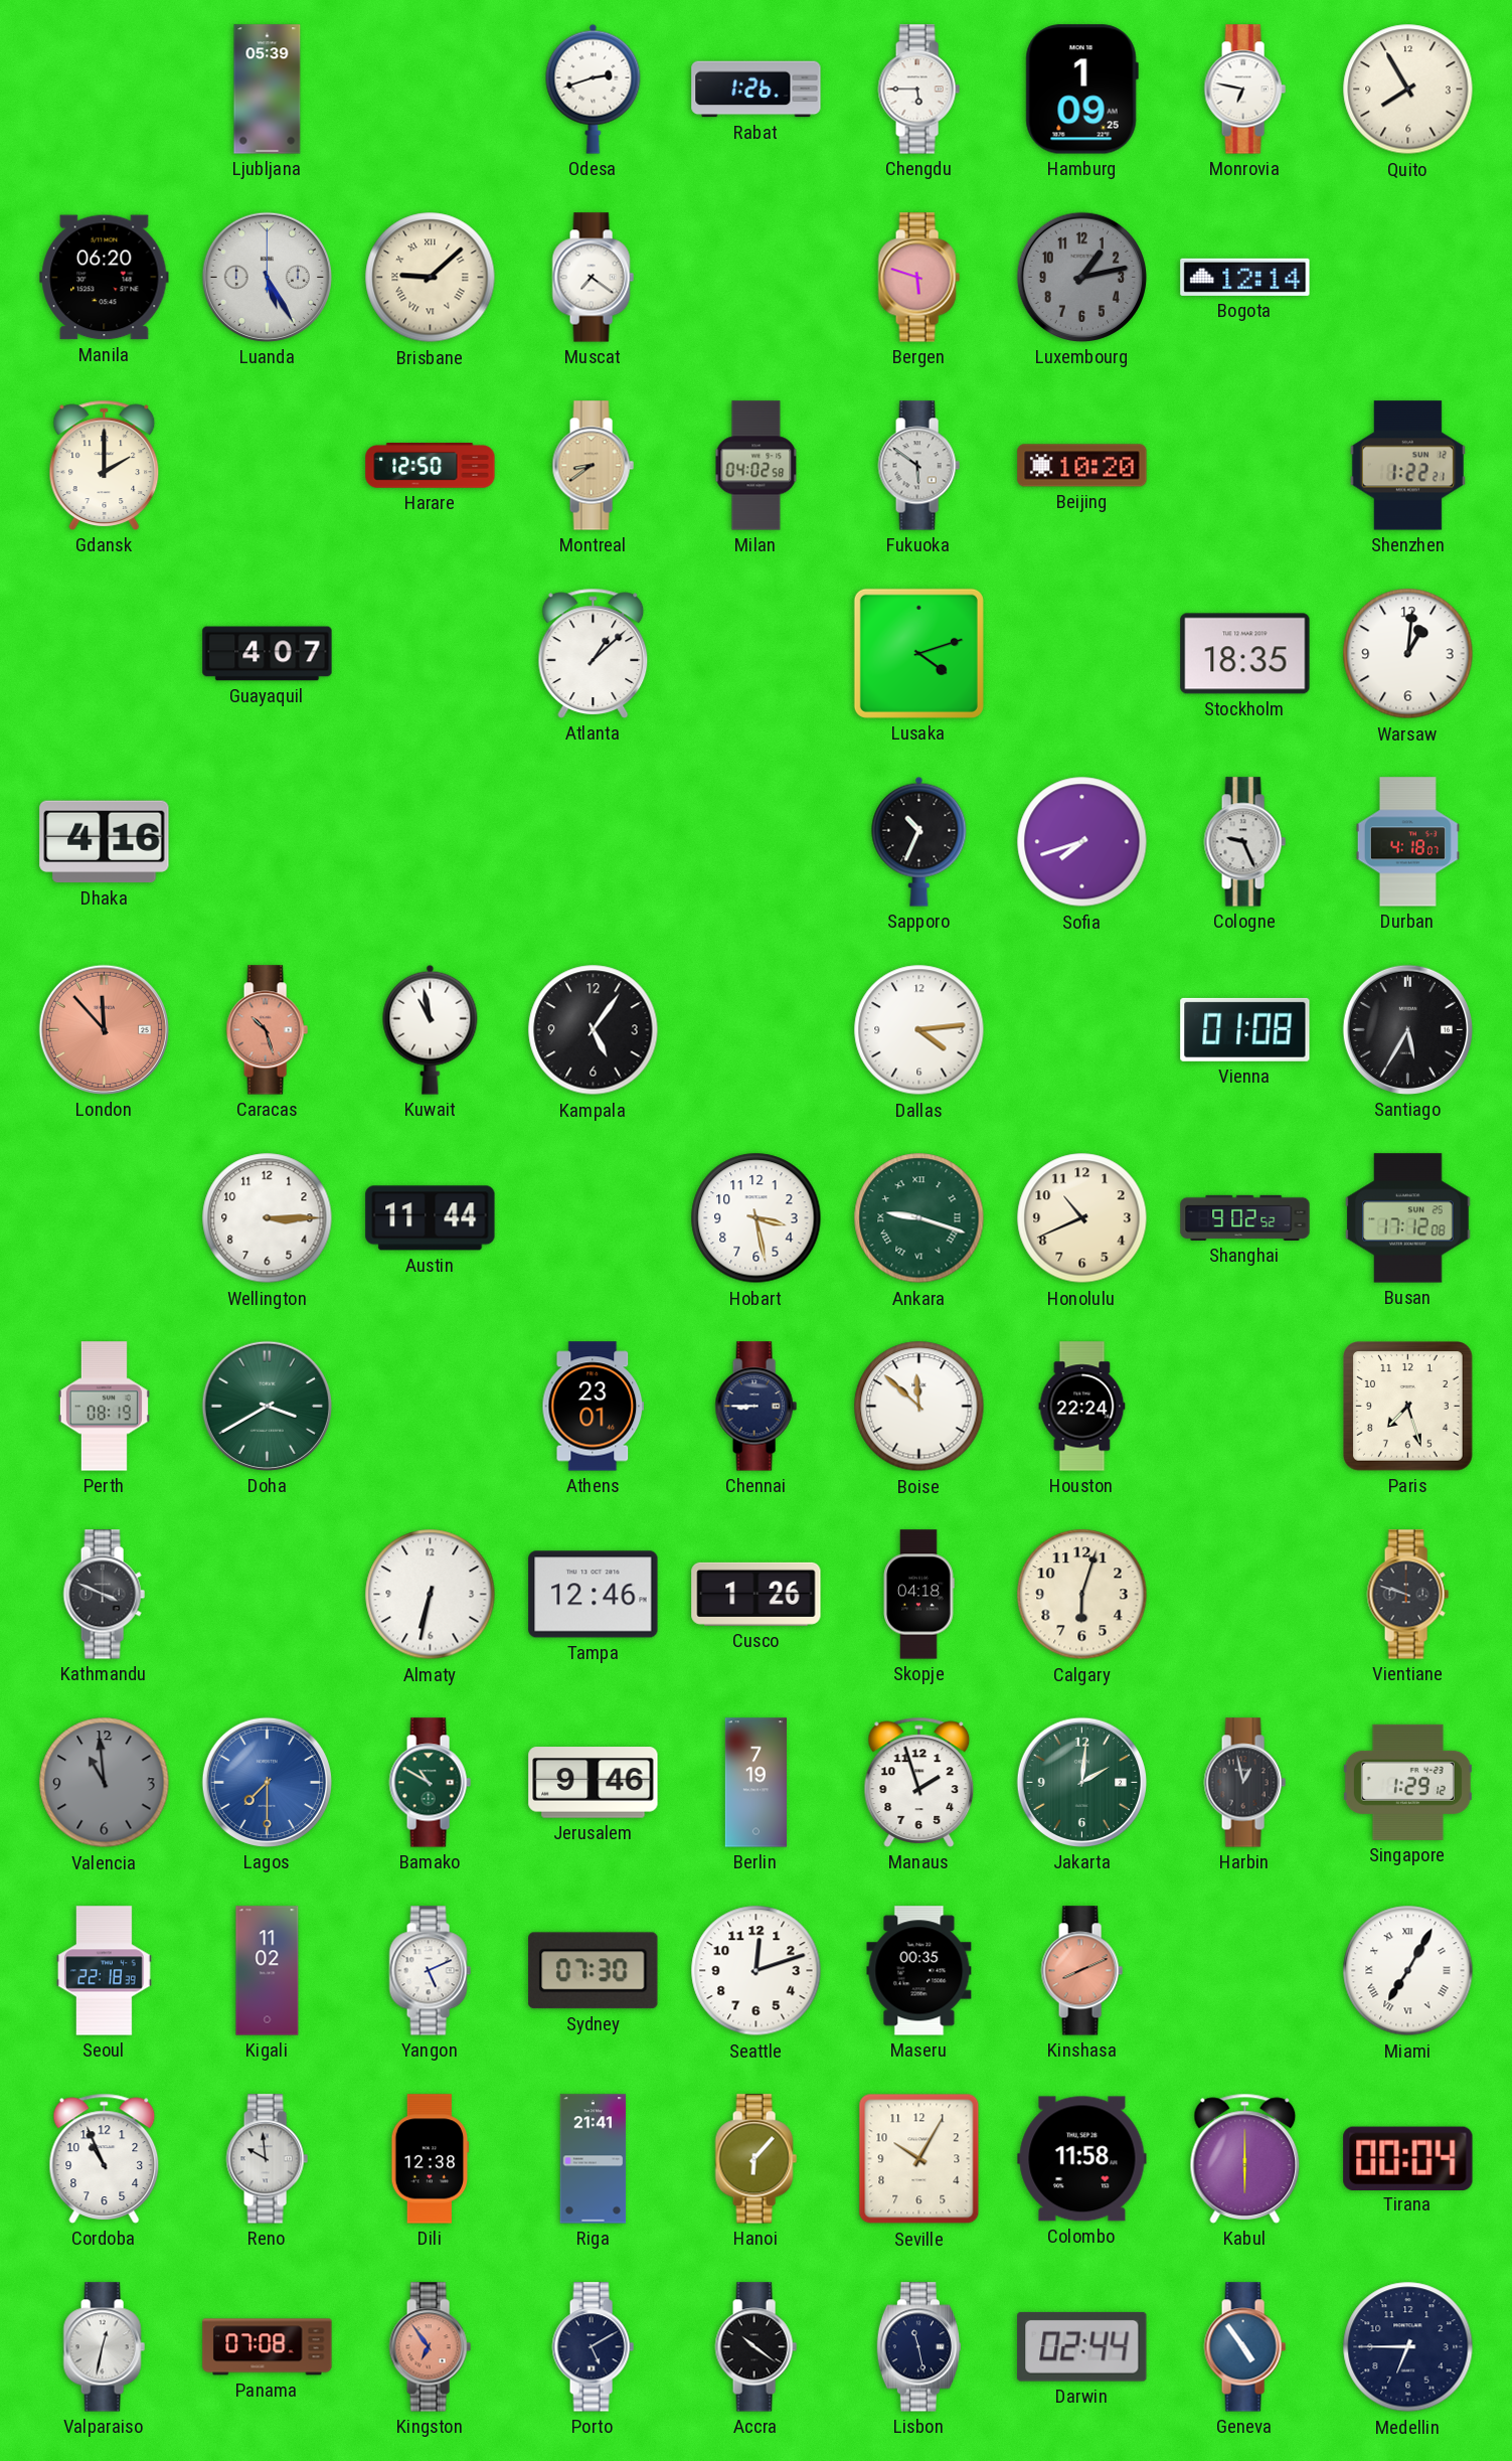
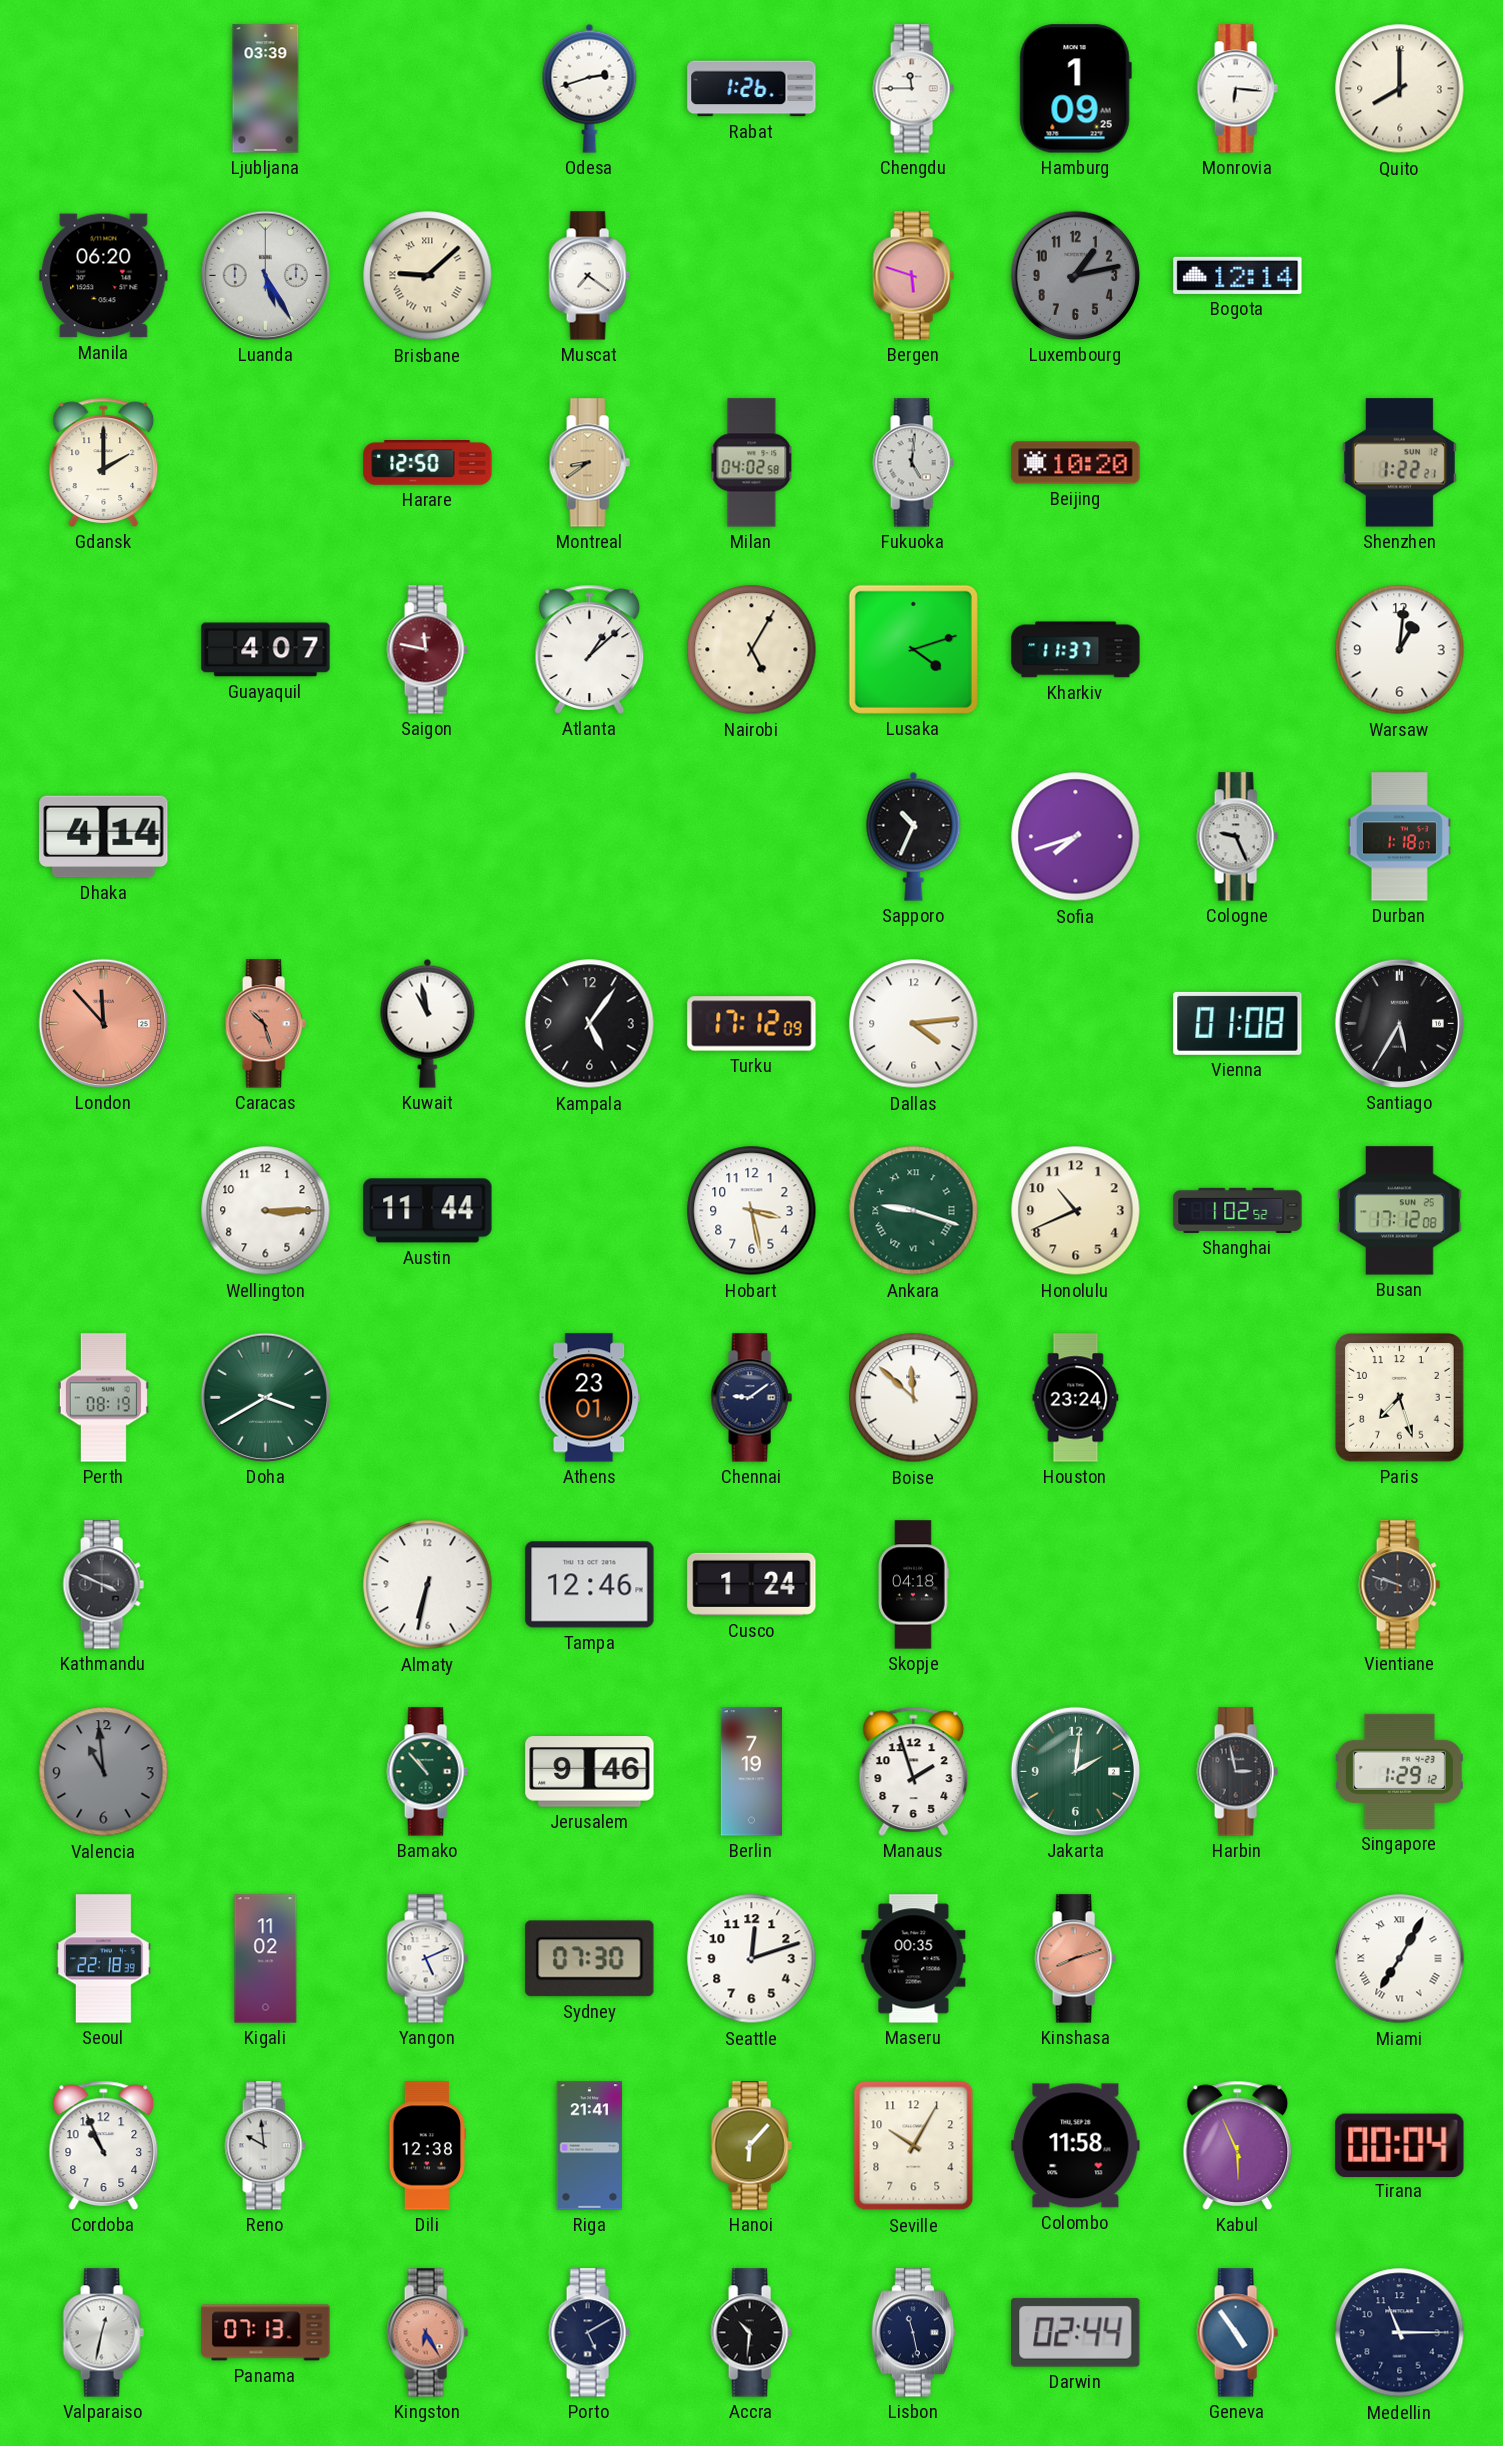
Ljubljana: 05:39 -> 03:39 (266, 89)
Chengdu: 5:45 -> 11:45 (913, 89)
Monrovia: 6:47 -> 6:16 (1237, 89)
Quito: 7:55 -> 8:00 (1400, 89)
Fukuoka: 5:51 -> 5:01 (913, 463)
Saigon: none -> 11:47 (427, 650)
Nairobi: none -> 5:05 (752, 650)
Kharkiv: none -> 11:37 (1076, 650)
Stockholm: 18:35 -> none (1245, 654)
Dhaka: 4:16 -> 4:14 (104, 837)
Durban: 4:18 -> 1:18 (1399, 837)
Turku: none -> 17:12 (752, 1024)
Shanghai: 9:02 -> 1:02 (1238, 1210)
Chennai: 8:45 -> 9:09 (751, 1398)
Houston: 22:24 -> 23:24 (1076, 1398)
Cusco: 1:26 -> 1:24 (752, 1584)
Calgary: 6:03 -> none (1082, 1595)
Lagos: 7:30 -> none (267, 1782)
Bamako: 10:50 -> 10:53 (427, 1772)
Harbin: 12:58 -> 2:58 (1237, 1772)
Kinshasa: 8:11 -> 8:12 (1075, 1959)
Kabul: 6:00 -> 5:56 (1238, 2145)
Panama: 07:08 -> 07:13 (266, 2333)
Kingston: 6:54 -> 6:25 (427, 2333)
Accra: 10:21 -> 10:31 (751, 2333)
Medellin: 6:45 -> 11:15 (1400, 2333)
